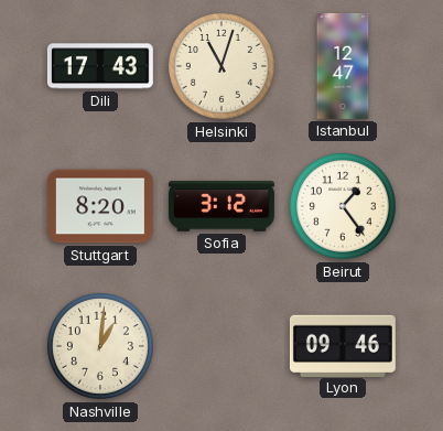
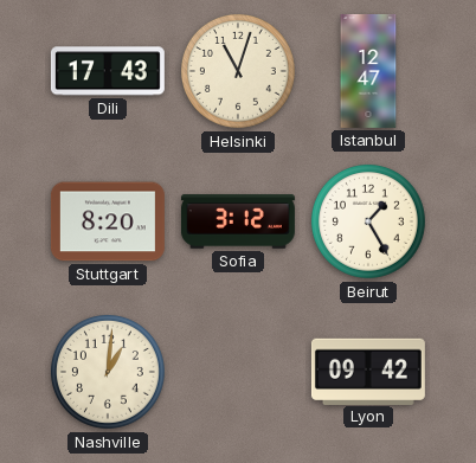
Beirut: 1:24 -> 1:25 (368, 221)
Lyon: 09:46 -> 09:42 (368, 371)
